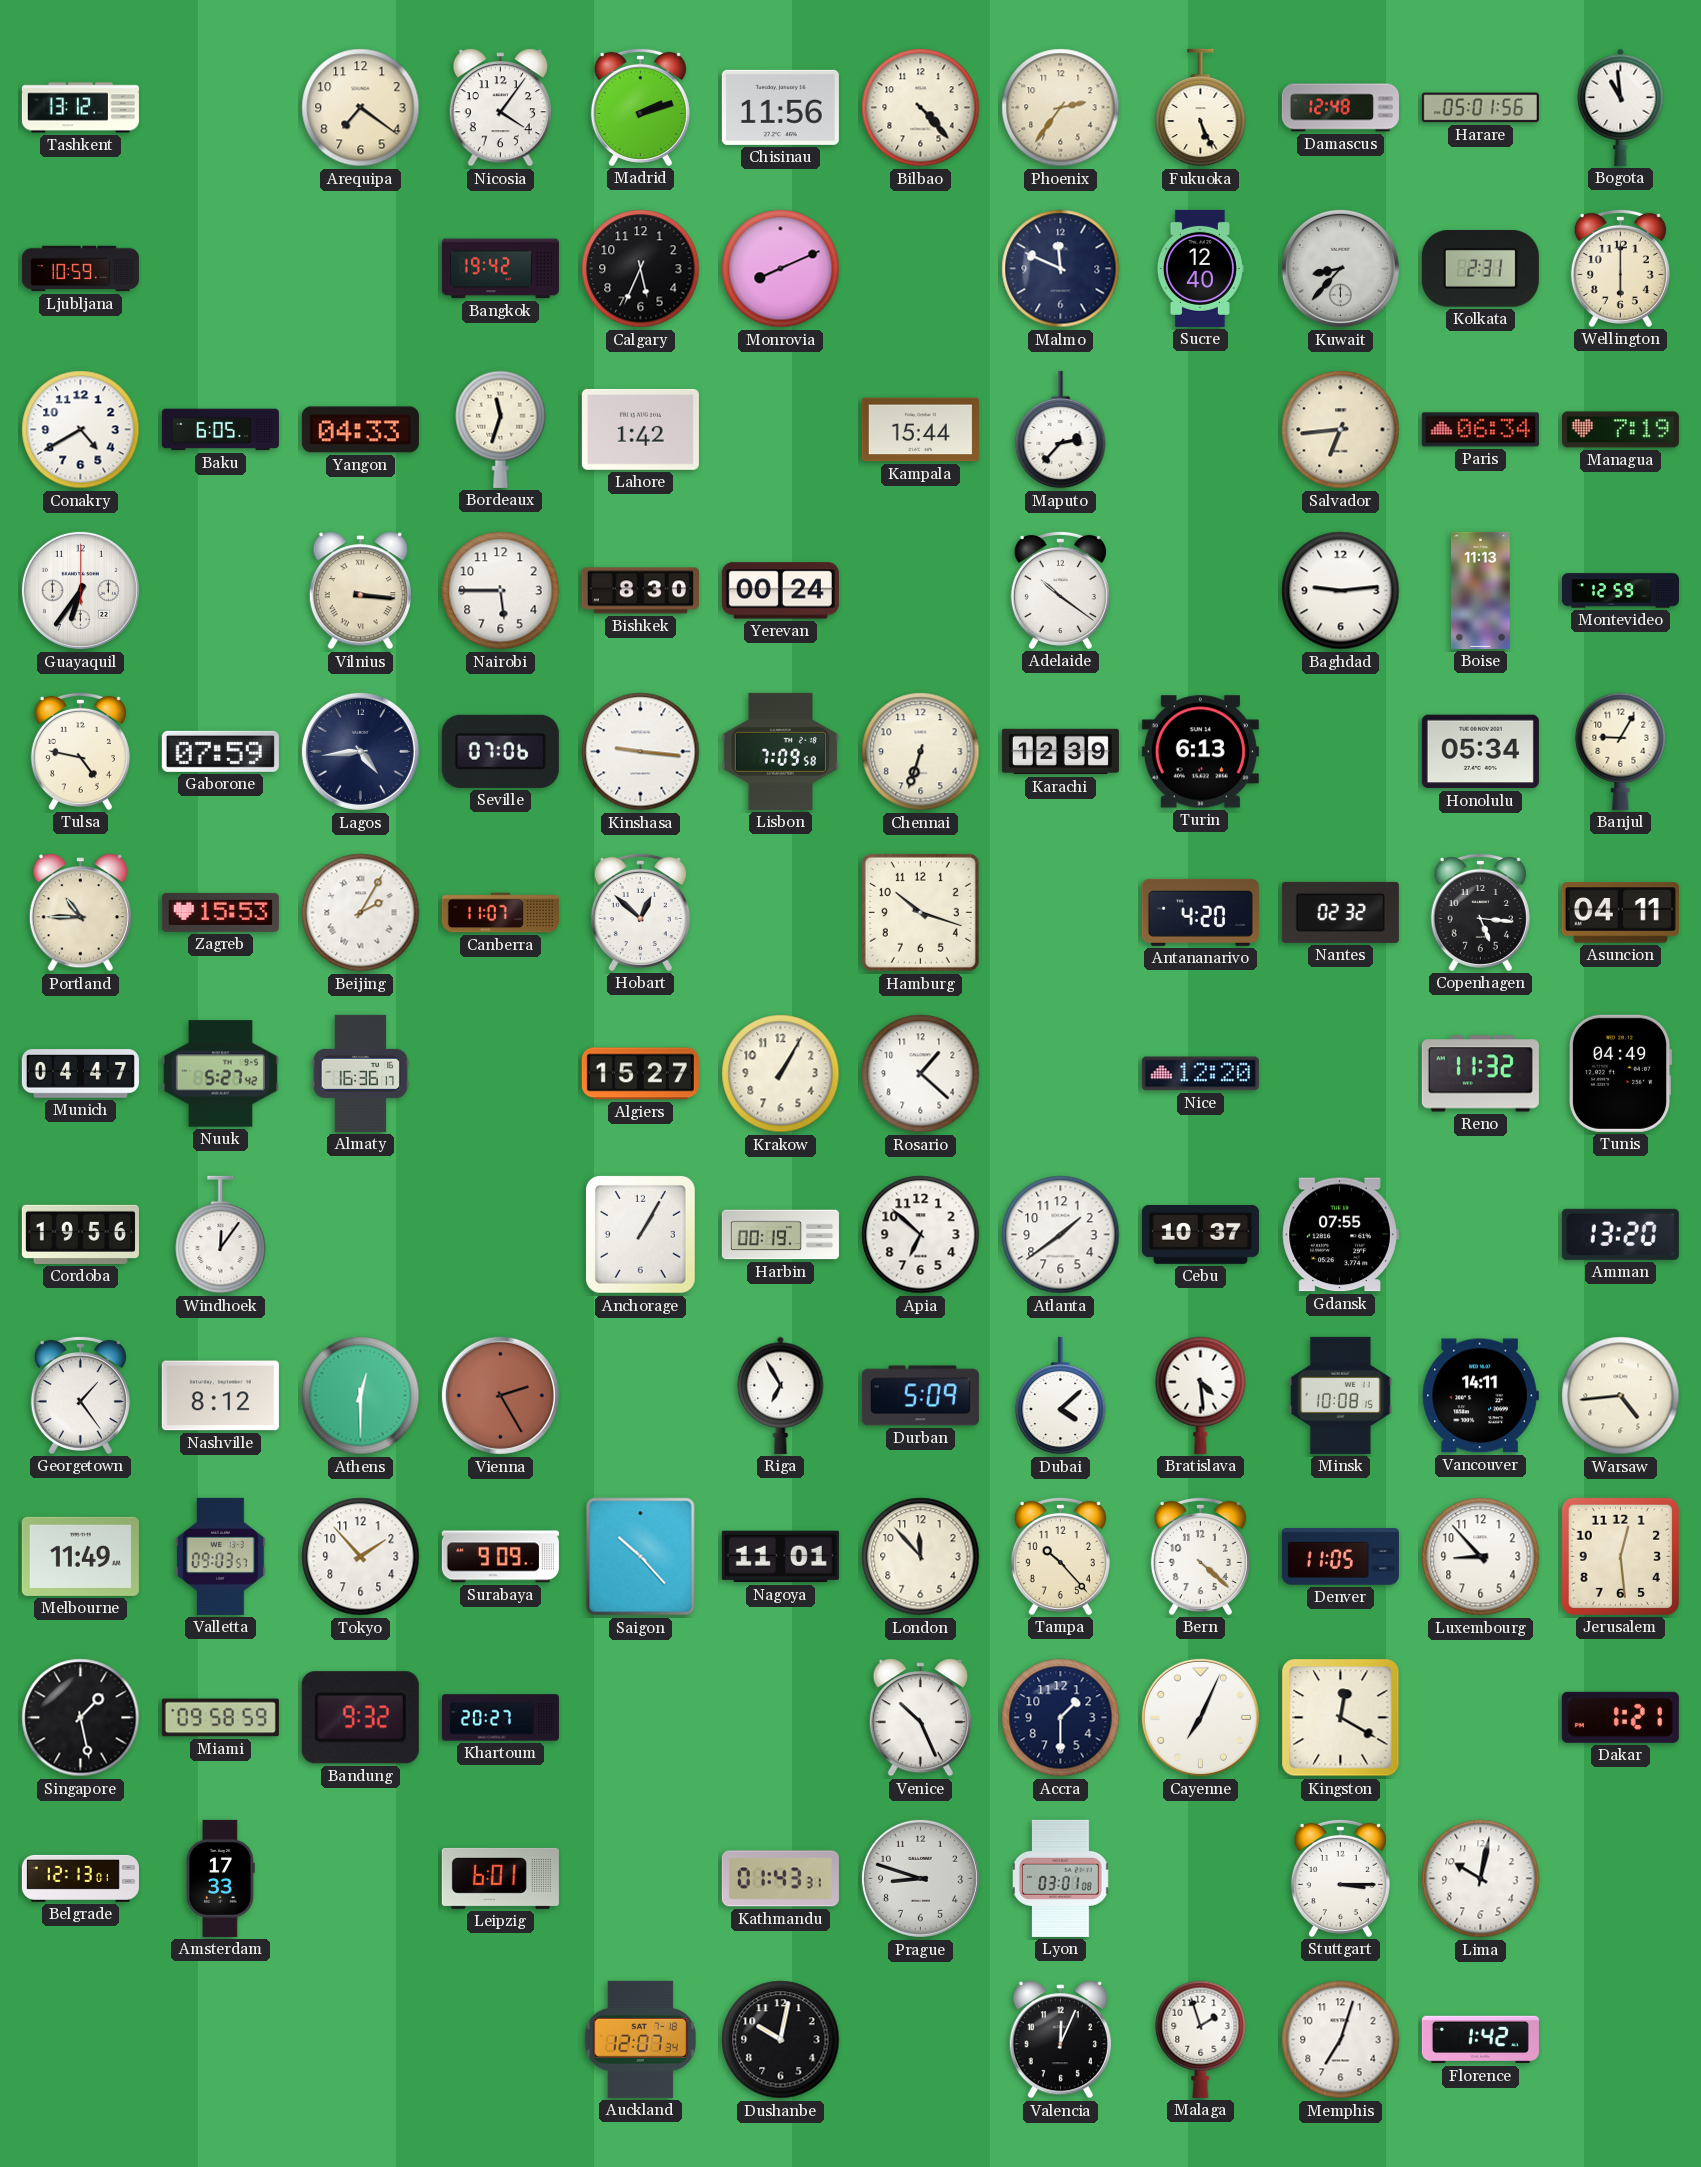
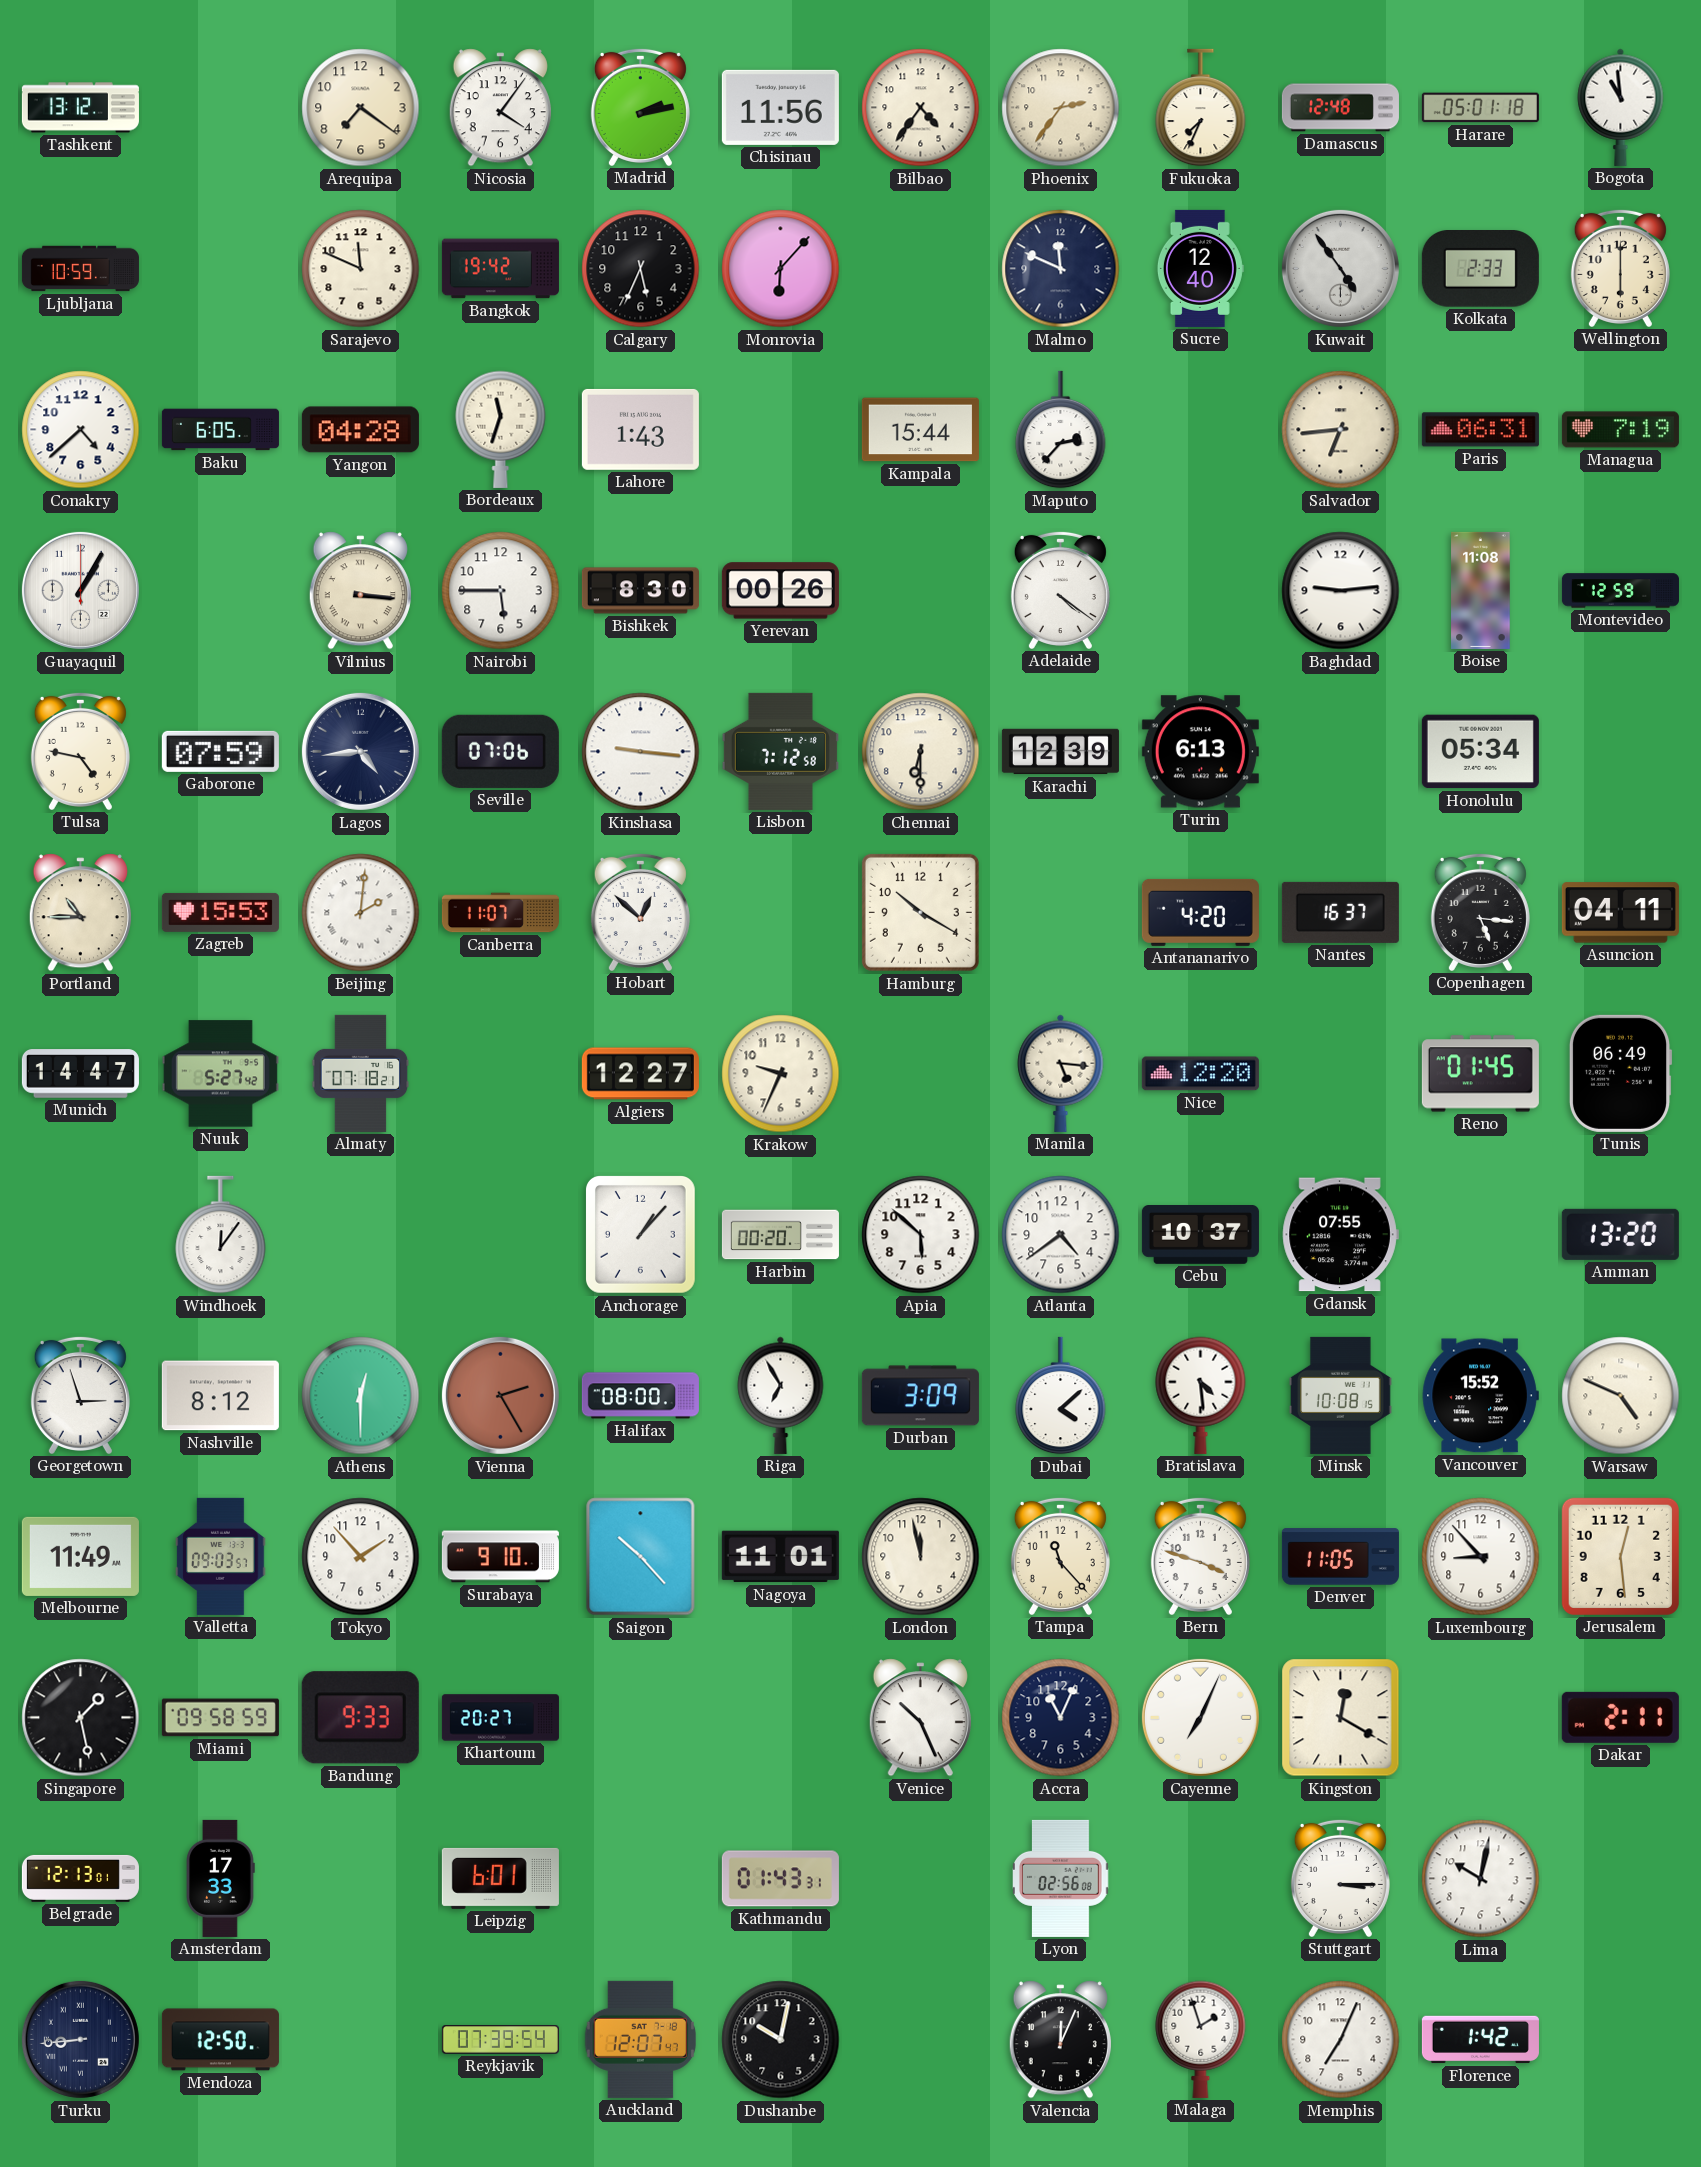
Madrid: 2:12 -> 2:13 (640, 107)
Bilbao: 4:23 -> 4:36 (921, 108)
Fukuoka: 5:26 -> 7:34 (1201, 108)
Harare: 05:01:56 -> 05:01:18 (1480, 108)
Sarajevo: none -> 11:49 (361, 269)
Monrovia: 8:11 -> 6:07 (781, 269)
Kuwait: 8:37 -> 4:54 (1340, 268)
Kolkata: 2:31 -> 2:33 (1480, 269)
Conakry: 4:40 -> 4:38 (81, 430)
Yangon: 04:33 -> 04:28 (360, 430)
Lahore: 1:42 -> 1:43 (640, 429)
Paris: 06:34 -> 06:31 (1480, 430)
Guayaquil: 6:36 -> 1:05 (80, 590)
Yerevan: 00:24 -> 00:26 (780, 591)
Adelaide: 10:21 -> 4:21 (1060, 590)
Boise: 11:13 -> 11:08 (1481, 590)
Lisbon: 7:09 -> 7:12 (780, 751)
Chennai: 6:33 -> 6:30 (921, 752)
Banjul: 9:05 -> none (1621, 751)
Beijing: 2:05 -> 2:01 (361, 913)
Hamburg: 10:18 -> 10:20 (920, 912)
Nantes: 02:32 -> 16:37 (1340, 912)
Munich: 04:47 -> 14:47 (80, 1074)
Almaty: 16:36 -> 07:18 (361, 1073)
Algiers: 15:27 -> 12:27 (640, 1074)
Krakow: 1:05 -> 9:34 (781, 1074)
Rosario: 1:22 -> none (921, 1074)
Manila: none -> 5:16 (1061, 1073)
Reno: 11:32 -> 01:45 (1480, 1074)
Tunis: 04:49 -> 06:49 (1620, 1073)
Cordoba: 19:56 -> none (80, 1234)
Anchorage: 1:05 -> 1:07 (640, 1235)
Harbin: 00:19 -> 00:20 (780, 1235)
Apia: 6:52 -> 5:52 (921, 1235)
Atlanta: 1:39 -> 4:39 (1061, 1235)
Georgetown: 1:24 -> 2:57 (80, 1395)
Halifax: none -> 08:00 (640, 1396)
Durban: 5:09 -> 3:09 (920, 1396)
Vancouver: 14:11 -> 15:52 (1480, 1396)
Warsaw: 4:44 -> 4:49 (1621, 1396)
Surabaya: 9:09 -> 9:10 (500, 1557)
London: 11:53 -> 11:58 (921, 1557)
Tampa: 10:23 -> 11:23 (1060, 1556)
Bern: 4:22 -> 3:48 (1200, 1556)
Bandung: 9:32 -> 9:33 (360, 1718)
Accra: 1:30 -> 11:04 (1061, 1718)
Dakar: 1:21 -> 2:11 (1620, 1717)
Prague: 8:48 -> none (920, 1878)
Lyon: 03:01 -> 02:56 (1061, 1878)
Turku: none -> 8:44 (80, 2039)
Mendoza: none -> 12:50 (220, 2040)
Reykjavik: none -> 07:39 (500, 2040)
Auckland: 12:07:34 -> 12:07:47 (640, 2039)
Memphis: 7:03 -> 7:04 (1341, 2040)
